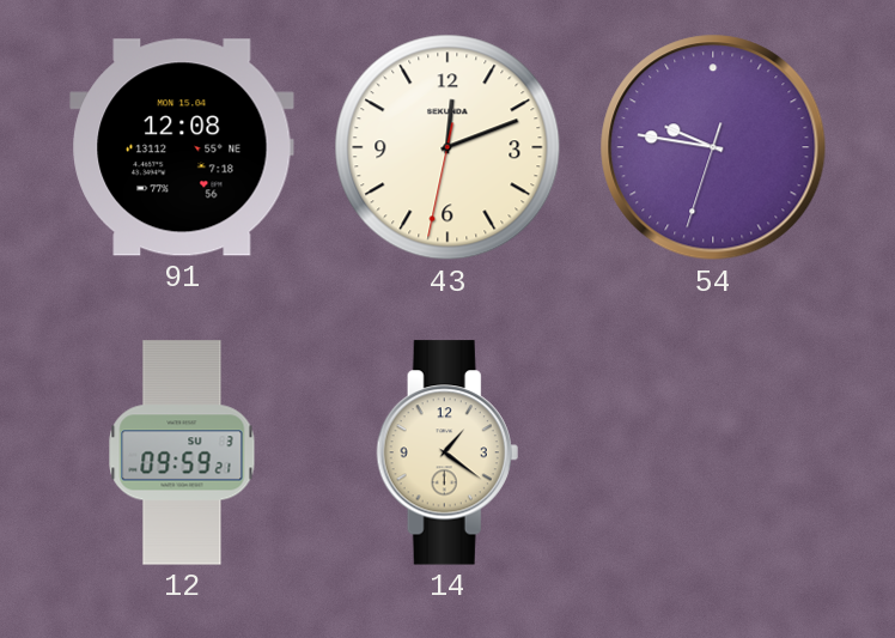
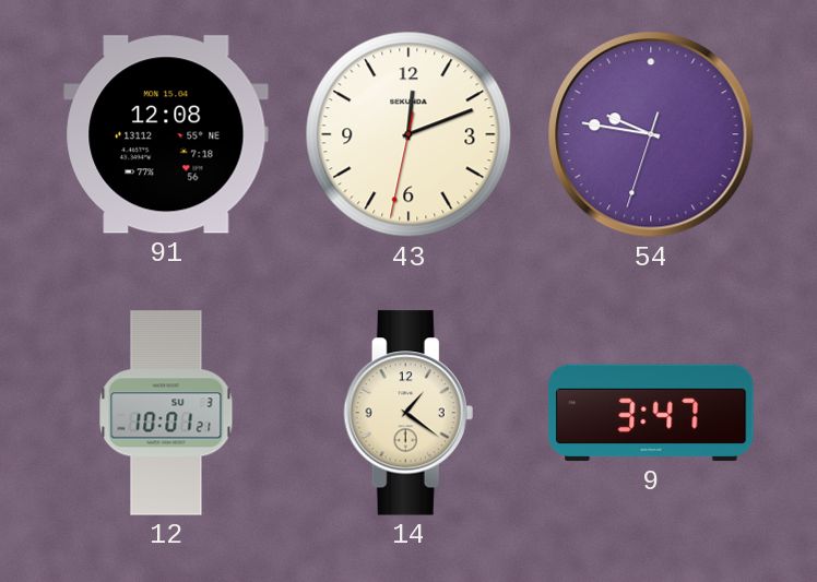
12: 09:59 -> 10:01 (166, 413)
9: none -> 3:47 (651, 413)
